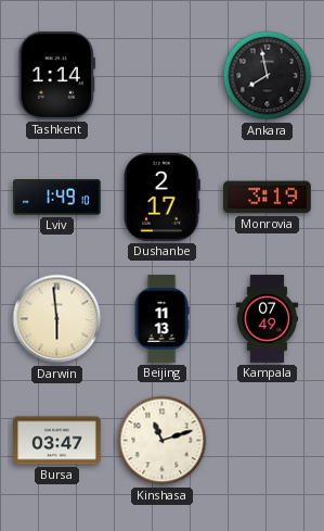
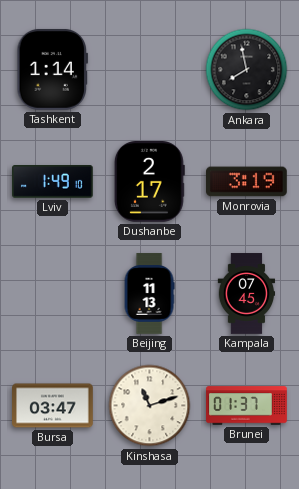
Darwin: 5:59 -> none (57, 319)
Kampala: 07:49 -> 07:45 (247, 294)
Brunei: none -> 01:37 (247, 406)
